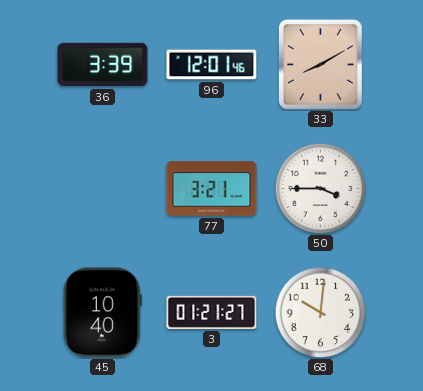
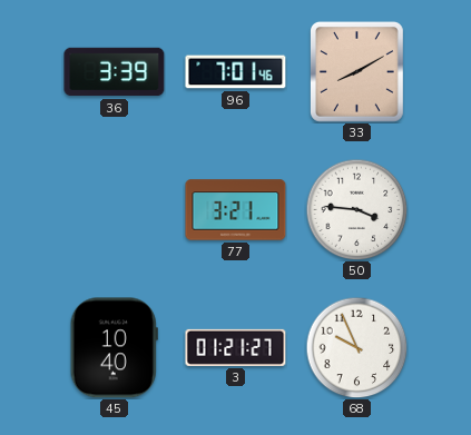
96: 12:01 -> 7:01 (236, 72)
50: 3:45 -> 3:46 (356, 209)
68: 10:01 -> 9:56 (356, 347)
